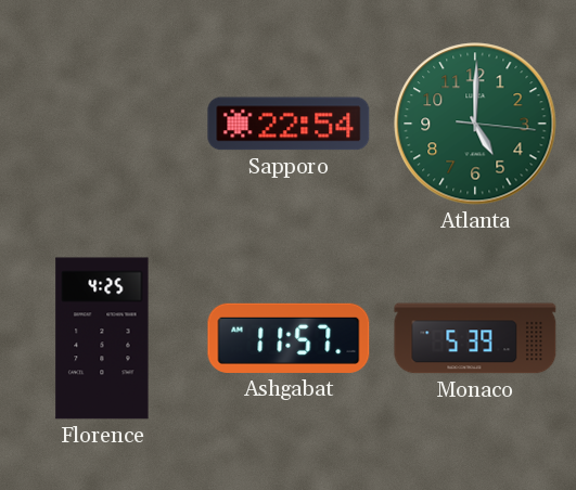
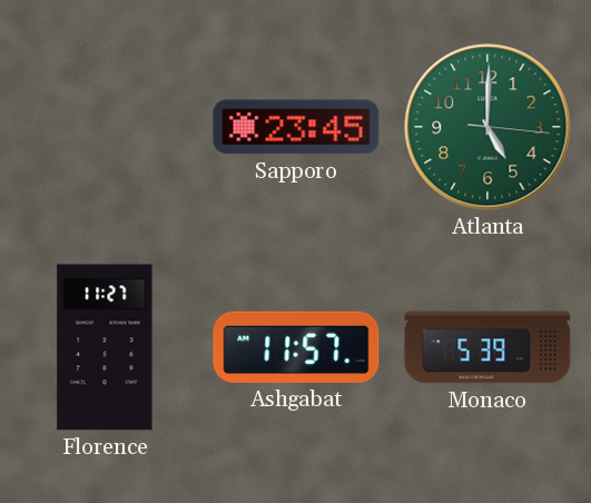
Sapporo: 22:54 -> 23:45 (296, 127)
Florence: 4:25 -> 11:27 (105, 347)
